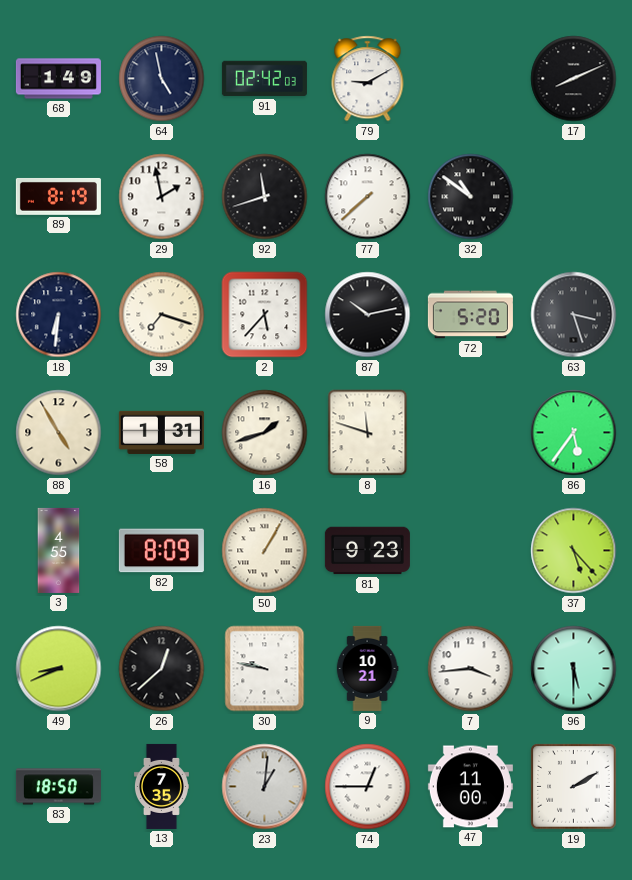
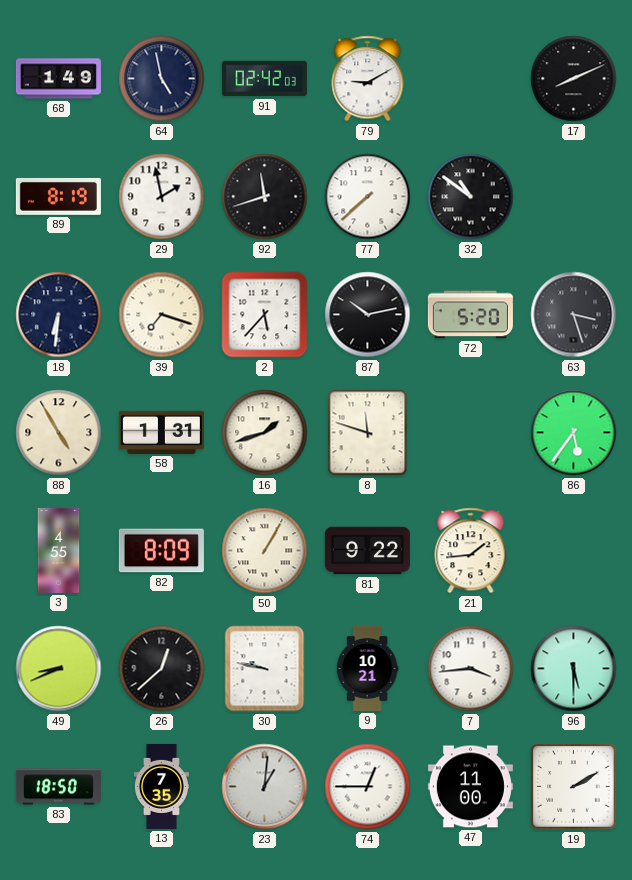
81: 9:23 -> 9:22 (367, 551)
21: none -> 1:44 (471, 551)
37: 5:23 -> none (574, 551)
